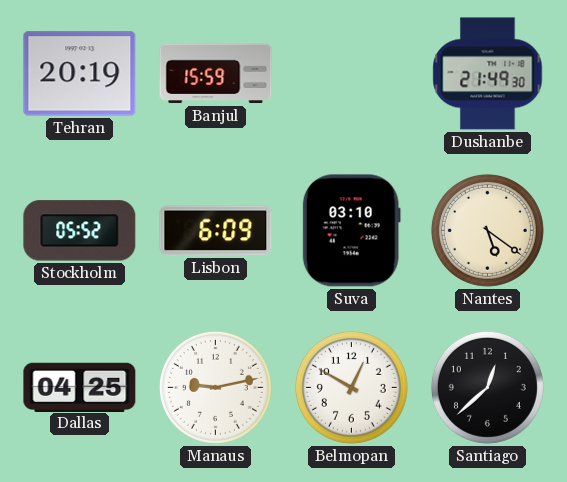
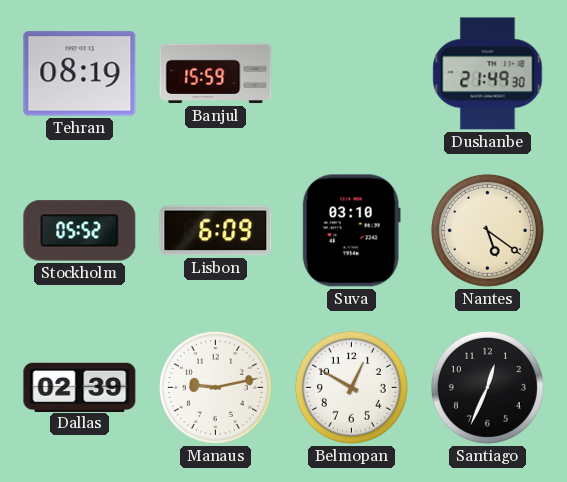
Tehran: 20:19 -> 08:19 (80, 74)
Dallas: 04:25 -> 02:39 (80, 387)
Santiago: 12:38 -> 12:34 (487, 387)
